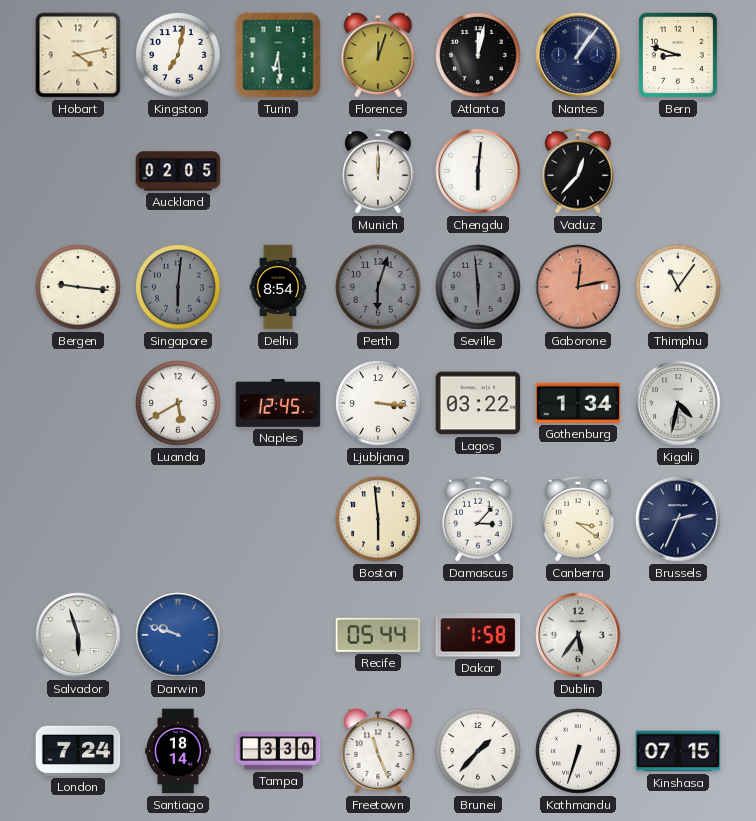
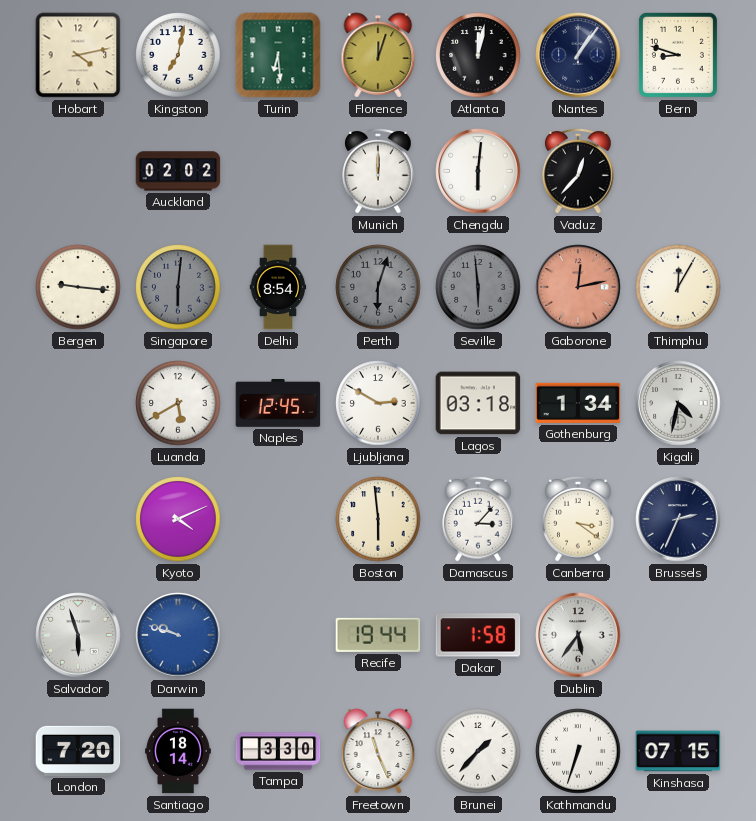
Auckland: 02:05 -> 02:02 (178, 171)
Thimphu: 11:06 -> 12:05 (678, 287)
Ljubljana: 3:16 -> 2:50 (378, 403)
Lagos: 03:22 -> 03:18 (478, 403)
Kyoto: none -> 4:11 (178, 519)
Recife: 05:44 -> 19:44 (378, 635)
London: 7:24 -> 7:20 (78, 751)
